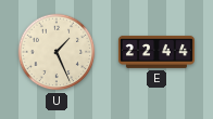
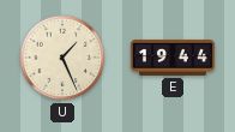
E: 22:44 -> 19:44 (173, 58)
